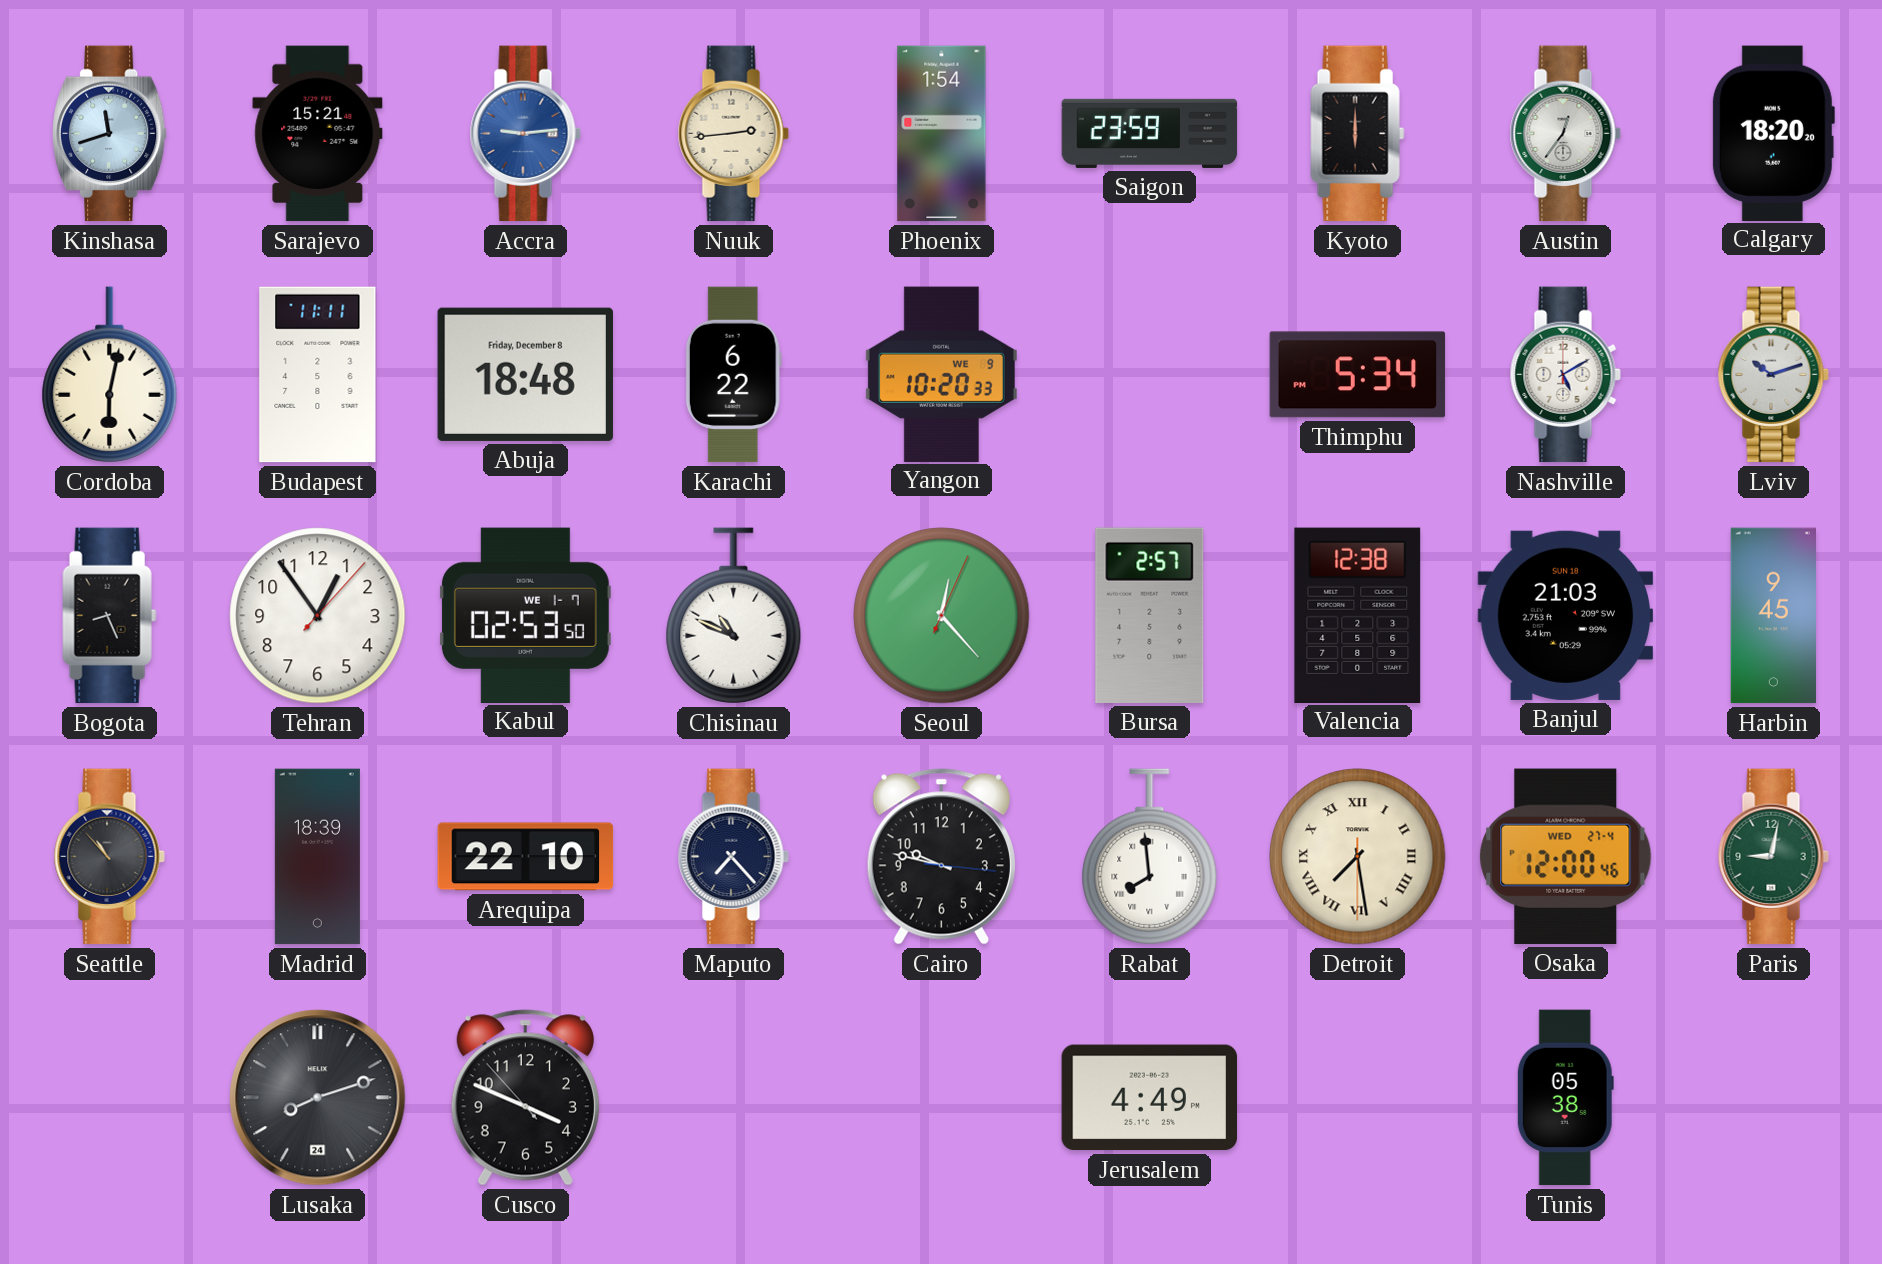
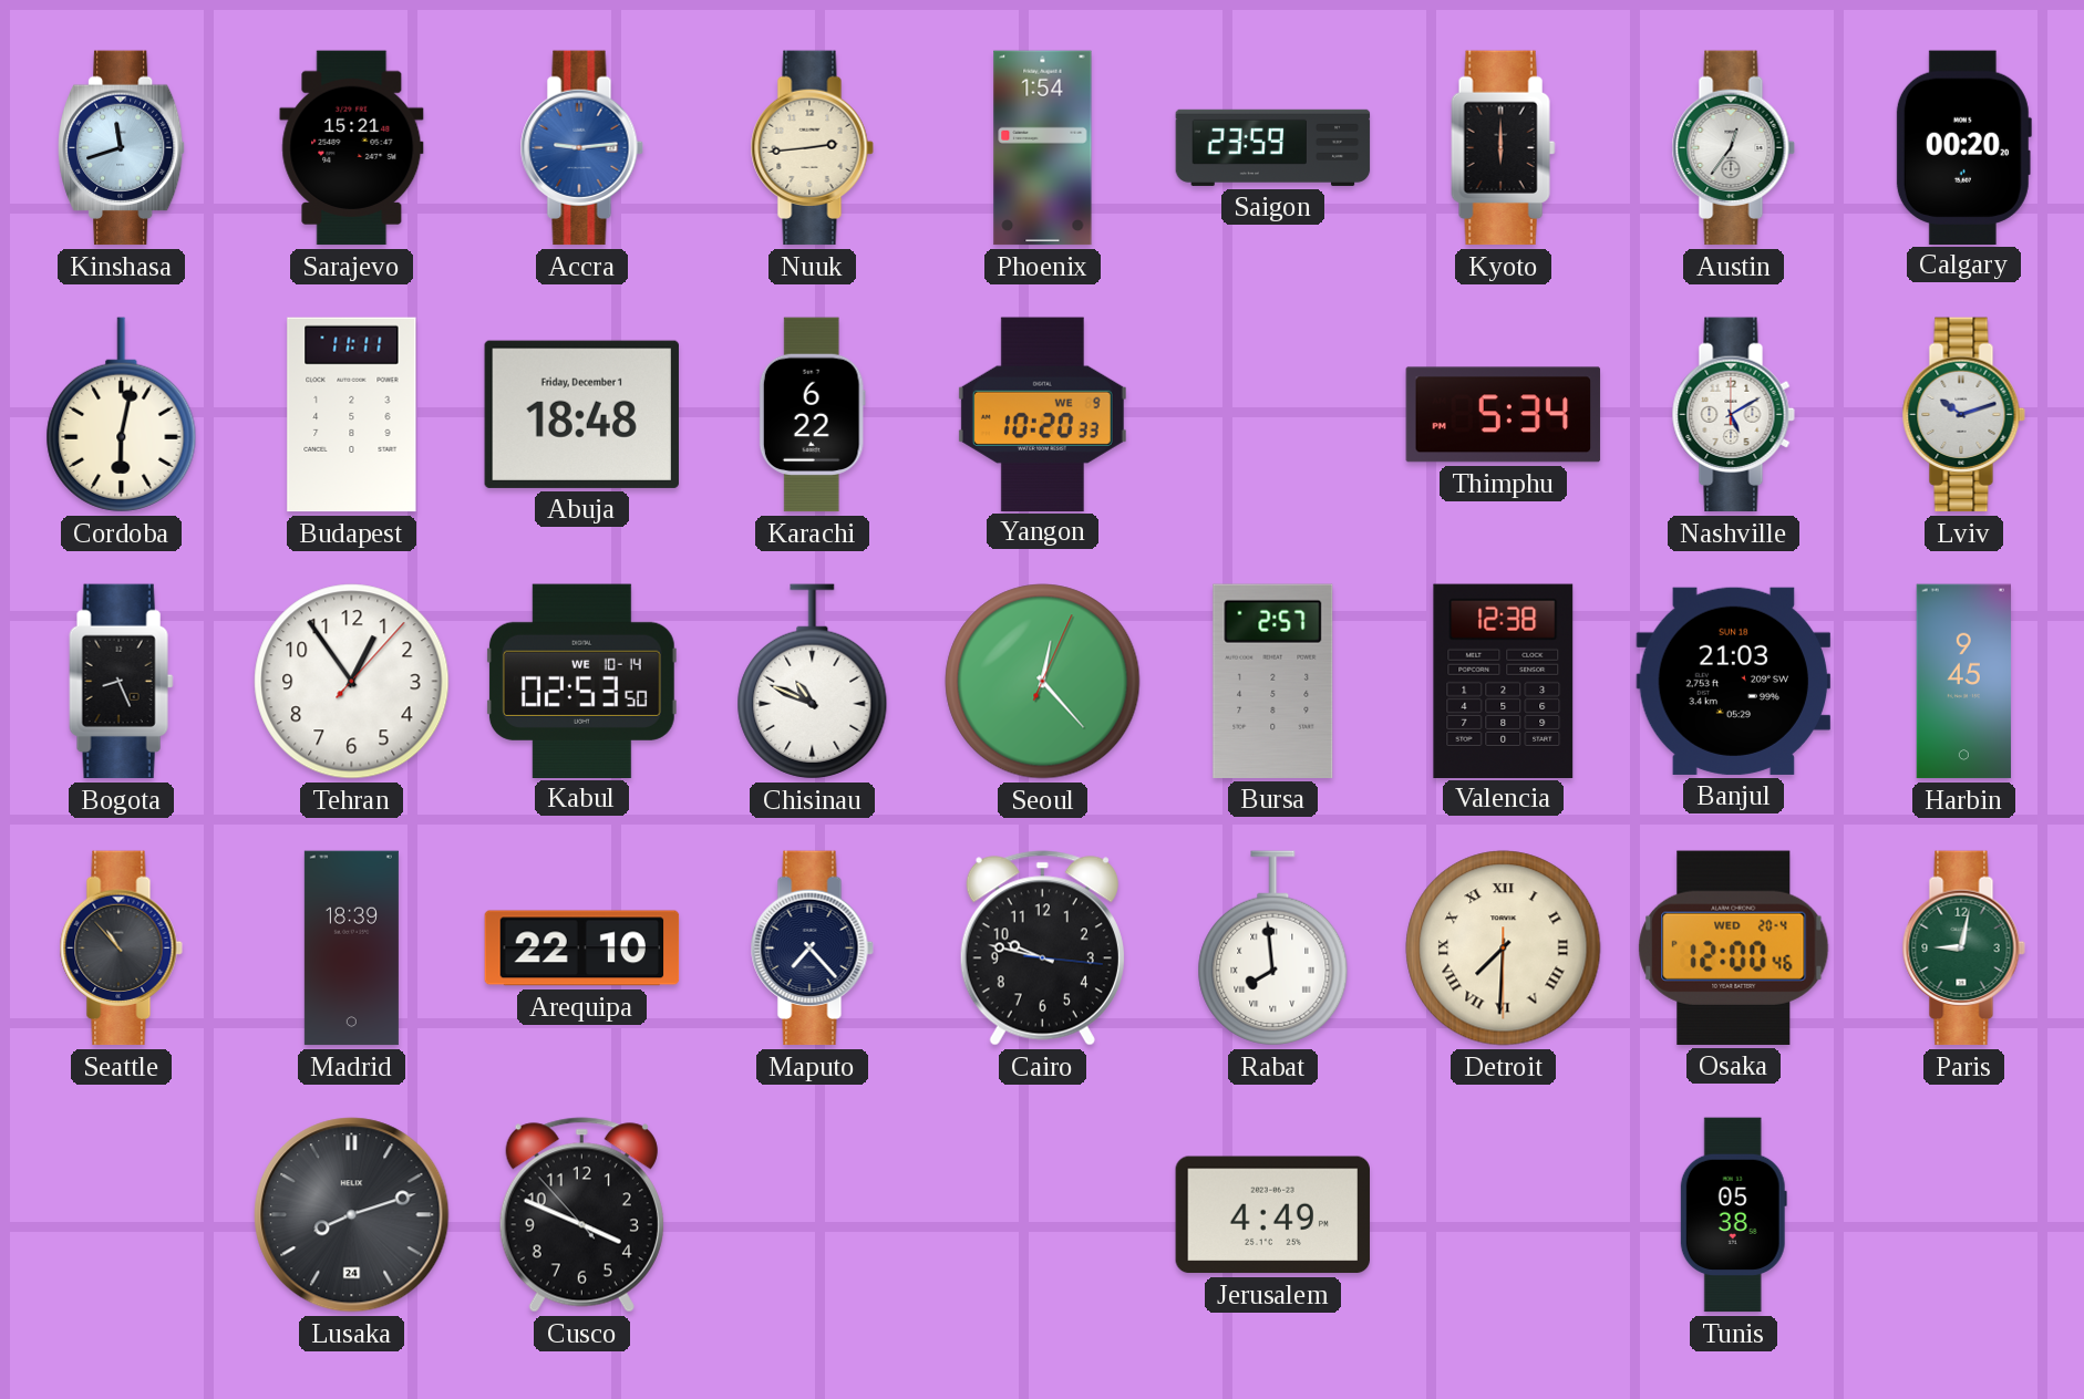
Calgary: 18:20 -> 00:20 (1963, 147)
Abuja date: Friday, December 8 -> Friday, December 1 (581, 414)
Kabul date: WE 1-7 -> WE 10-14 (581, 681)
Detroit: 7:28 -> 7:30 (1504, 949)
Osaka date: WED 27-4 -> WED 20-4 (1734, 947)
